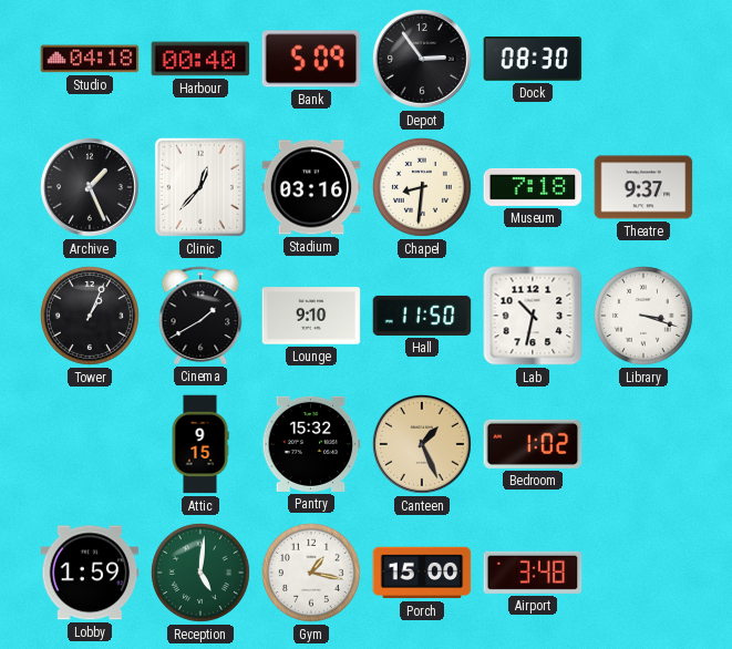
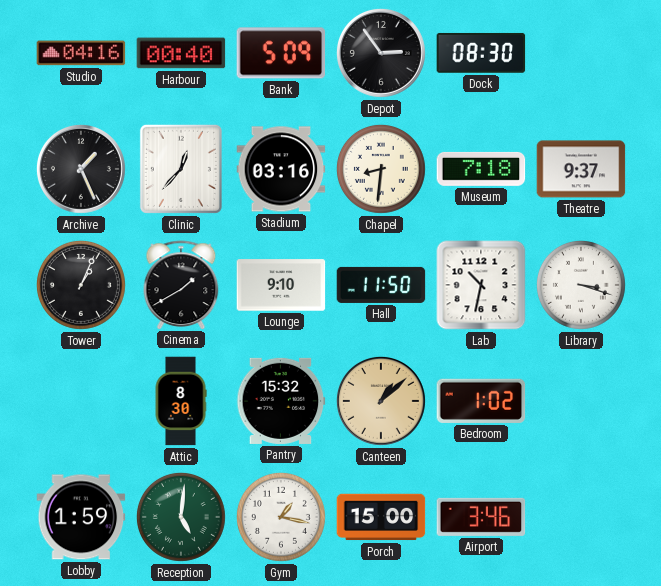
Studio: 04:18 -> 04:16 (81, 53)
Attic: 9:15 -> 8:30 (181, 401)
Canteen: 1:26 -> 1:08 (381, 401)
Airport: 3:48 -> 3:46 (481, 517)
